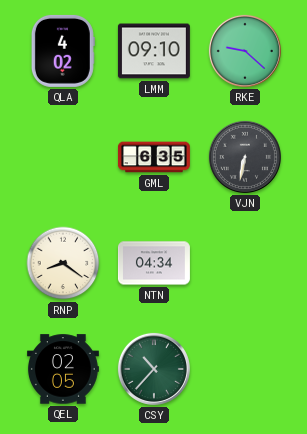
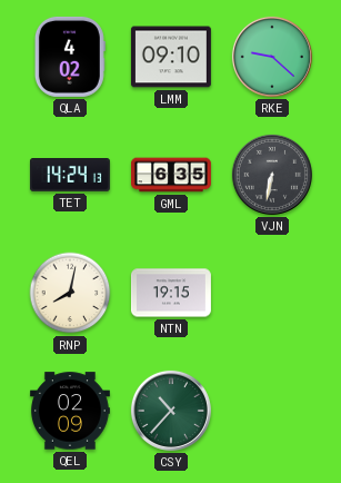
TET: none -> 14:24 (70, 176)
RNP: 8:21 -> 8:02 (70, 293)
NTN: 04:34 -> 19:15 (171, 293)
QEL: 02:05 -> 02:09 (70, 411)
